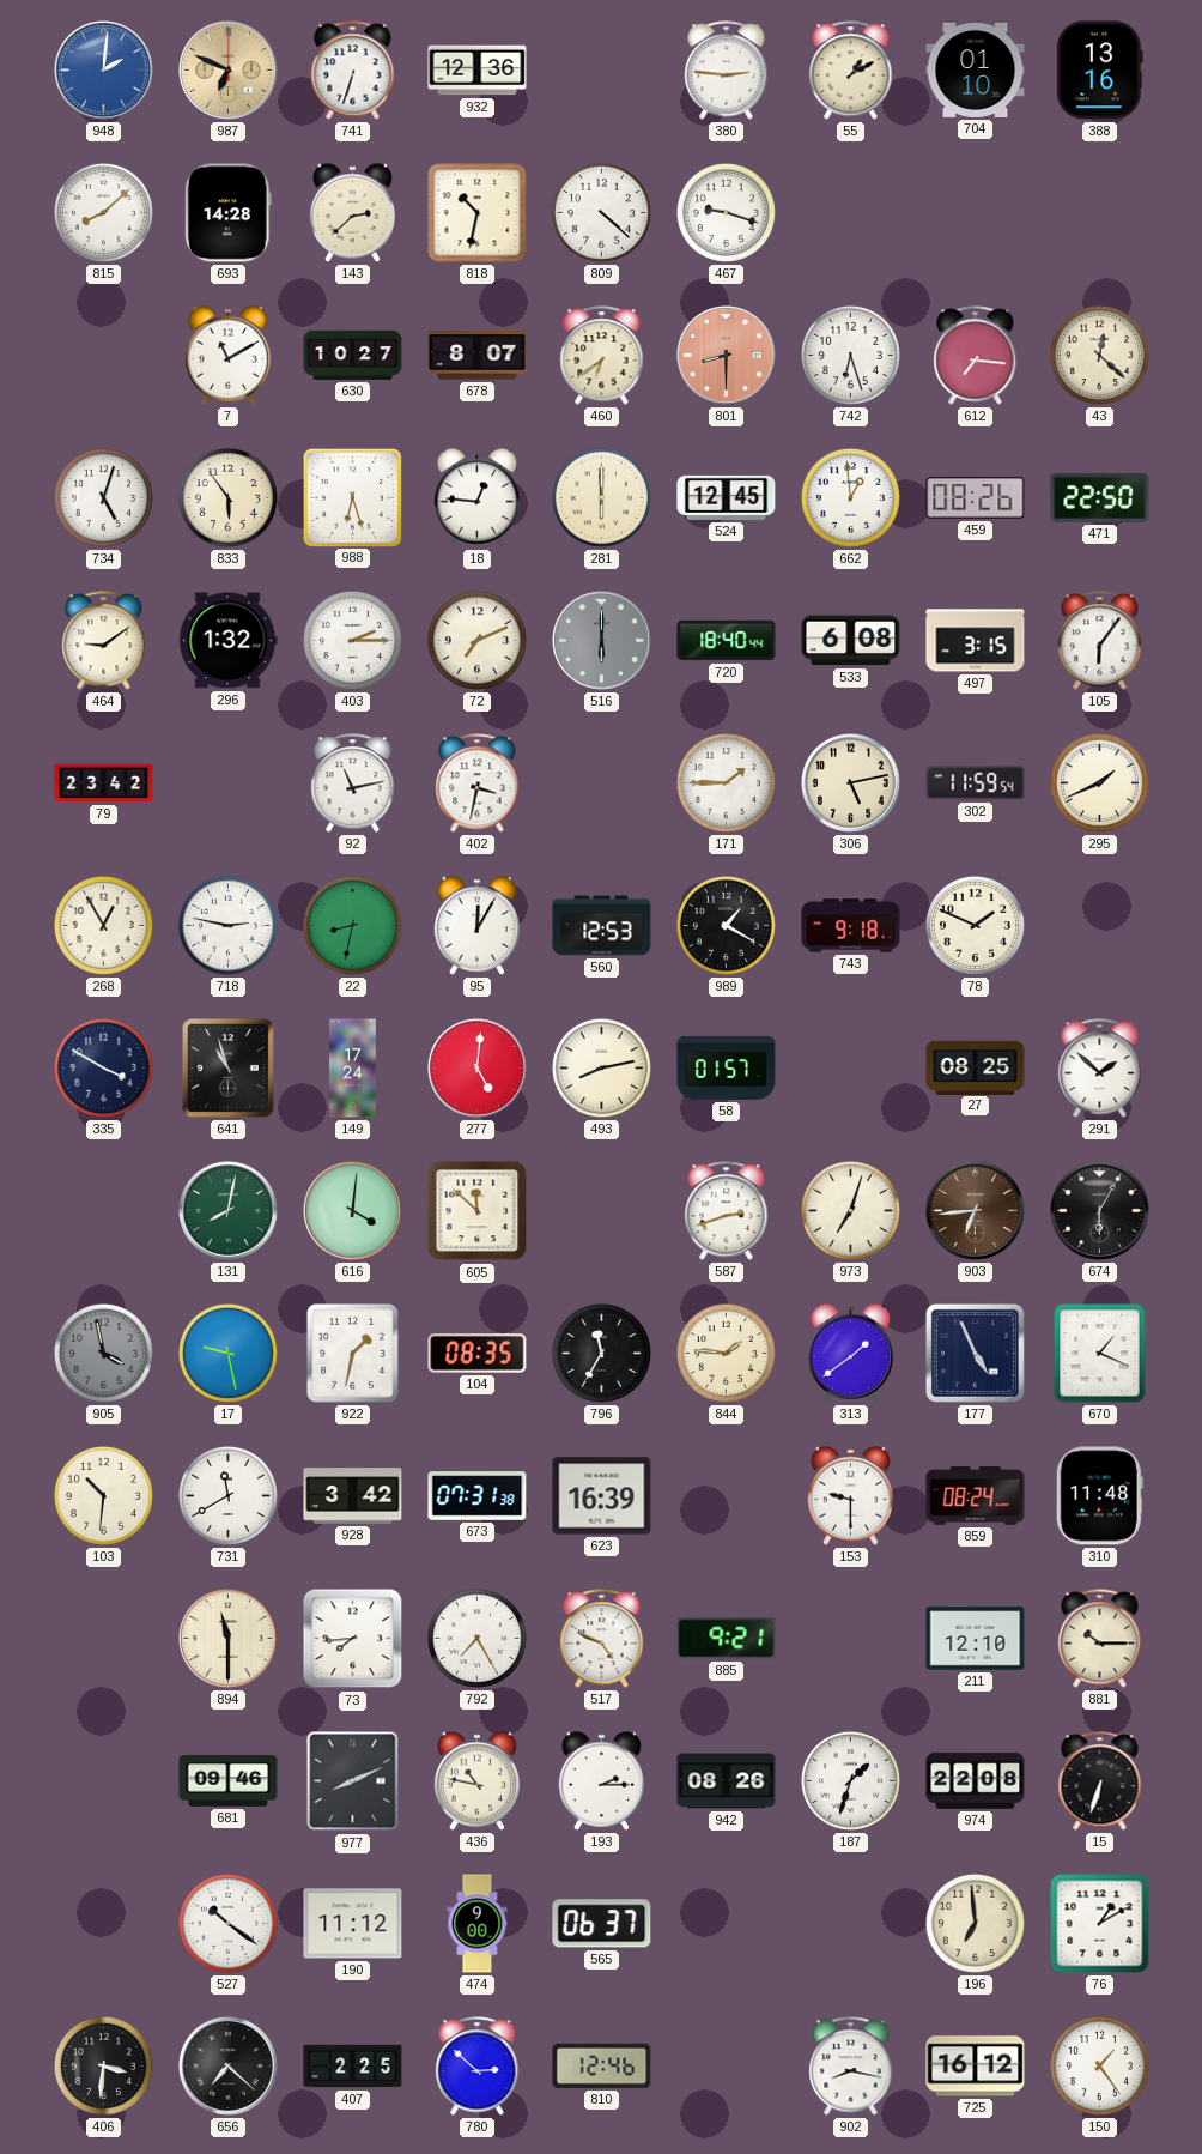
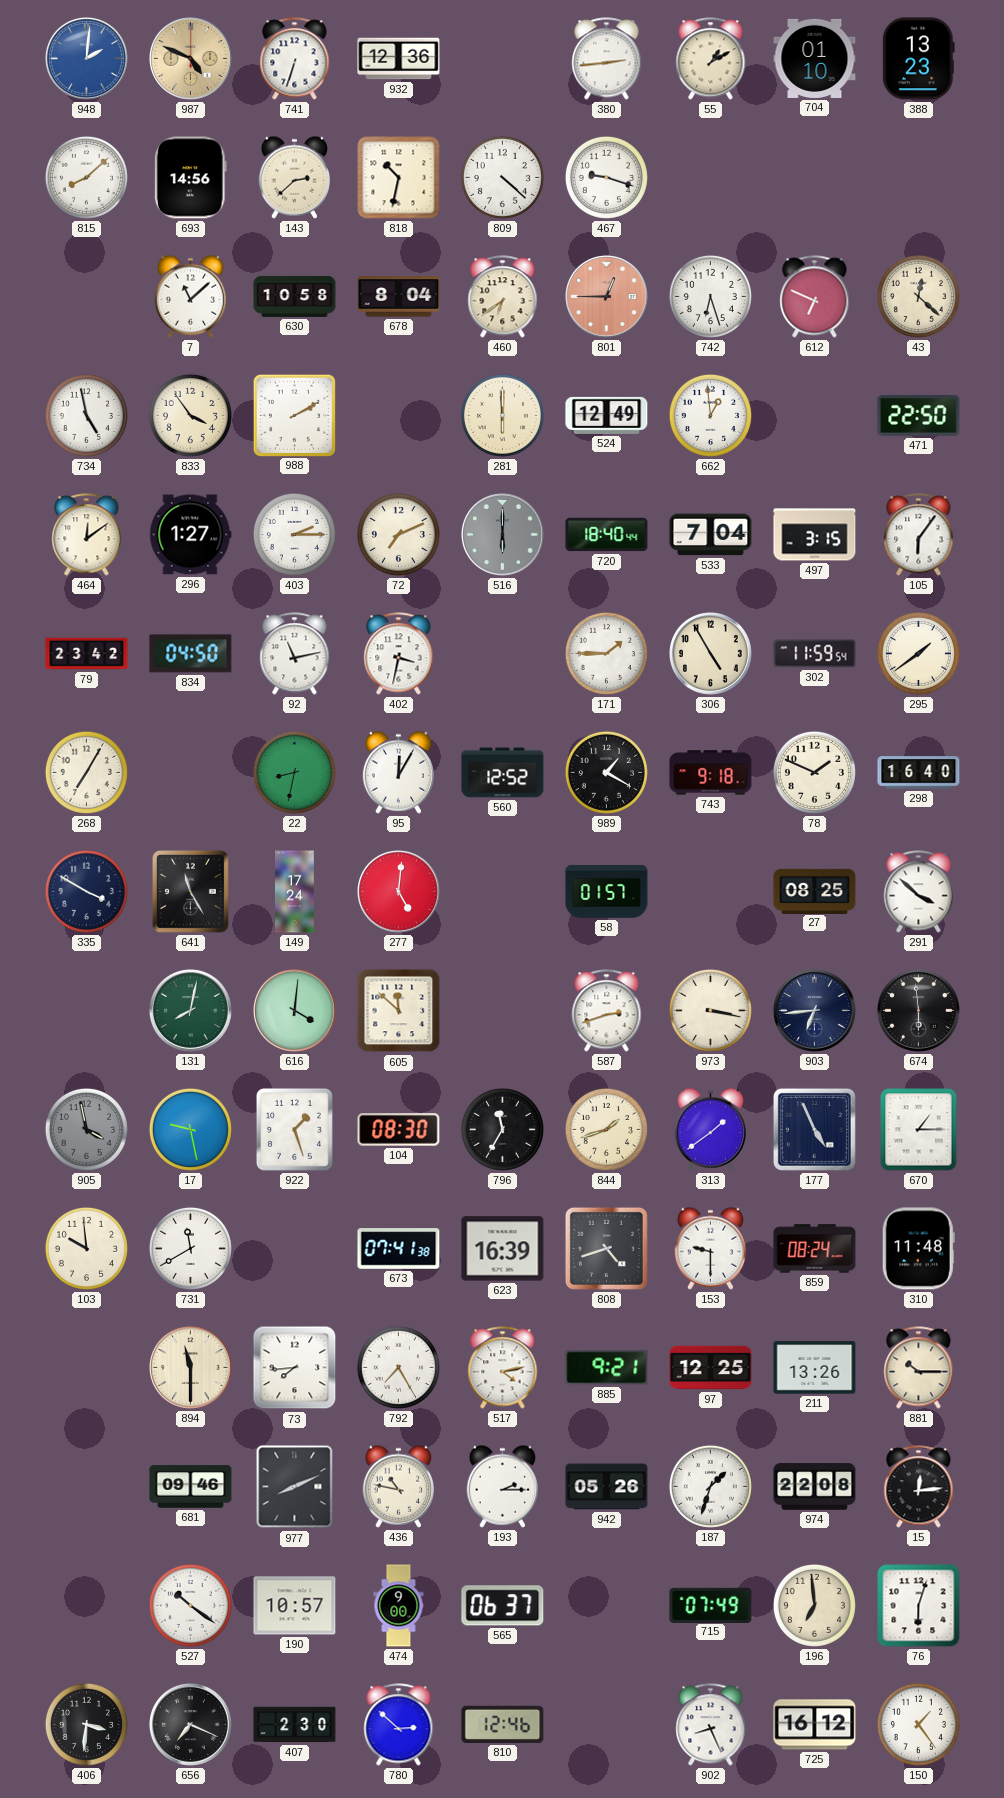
987: 6:49 -> 4:49 (190, 58)
380: 2:46 -> 2:44 (607, 59)
388: 13:16 -> 13:23 (918, 59)
693: 14:28 -> 14:56 (190, 178)
7: 11:10 -> 11:08 (190, 296)
630: 10:27 -> 10:58 (295, 296)
678: 8:07 -> 8:04 (399, 297)
801: 8:30 -> 12:45 (606, 296)
612: 7:16 -> 6:49 (815, 297)
734: 5:03 -> 4:58 (86, 415)
833: 5:54 -> 3:54 (190, 415)
988: 6:27 -> 2:10 (294, 415)
18: 12:46 -> none (476, 497)
524: 12:45 -> 12:49 (607, 415)
459: 08:26 -> none (976, 498)
464: 9:09 -> 12:09 (87, 535)
296: 1:32 -> 1:27 (191, 535)
533: 6:08 -> 7:04 (711, 535)
834: none -> 04:50 (191, 654)
306: 5:13 -> 4:55 (710, 653)
295: 1:41 -> 1:39 (918, 653)
268: 12:55 -> 7:05 (86, 772)
718: 2:47 -> none (227, 925)
560: 12:53 -> 12:52 (503, 773)
298: none -> 16:40 (919, 773)
641: 10:57 -> 11:25 (190, 891)
493: 8:13 -> none (601, 1067)
291: 1:52 -> 3:52 (919, 892)
973: 7:03 -> 3:17 (710, 1010)
903 dial: brown -> navy (814, 1010)
674: 6:05 -> 5:59 (918, 1010)
922: 1:32 -> 1:27 (294, 1129)
104: 08:35 -> 08:30 (399, 1130)
844: 1:46 -> 1:42 (606, 1129)
670: 1:19 -> 1:15 (919, 1130)
103: 10:31 -> 9:59 (86, 1248)
928: 3:42 -> none (353, 1496)
673: 07:31 -> 07:41 (399, 1249)
808: none -> 4:42 (606, 1248)
517: 4:49 -> 4:13 (503, 1368)
97: none -> 12:25 (711, 1368)
211: 12:10 -> 13:26 (815, 1368)
942: 08:26 -> 05:26 (607, 1487)
15: 6:33 -> 12:14 (919, 1487)
190: 11:12 -> 10:57 (295, 1606)
715: none -> 07:49 (711, 1605)
76: 1:10 -> 6:03 (919, 1606)
656: 7:22 -> 7:19 (190, 1724)
407: 2:25 -> 2:30 (295, 1725)
902: 8:17 -> 8:26 (711, 1725)
